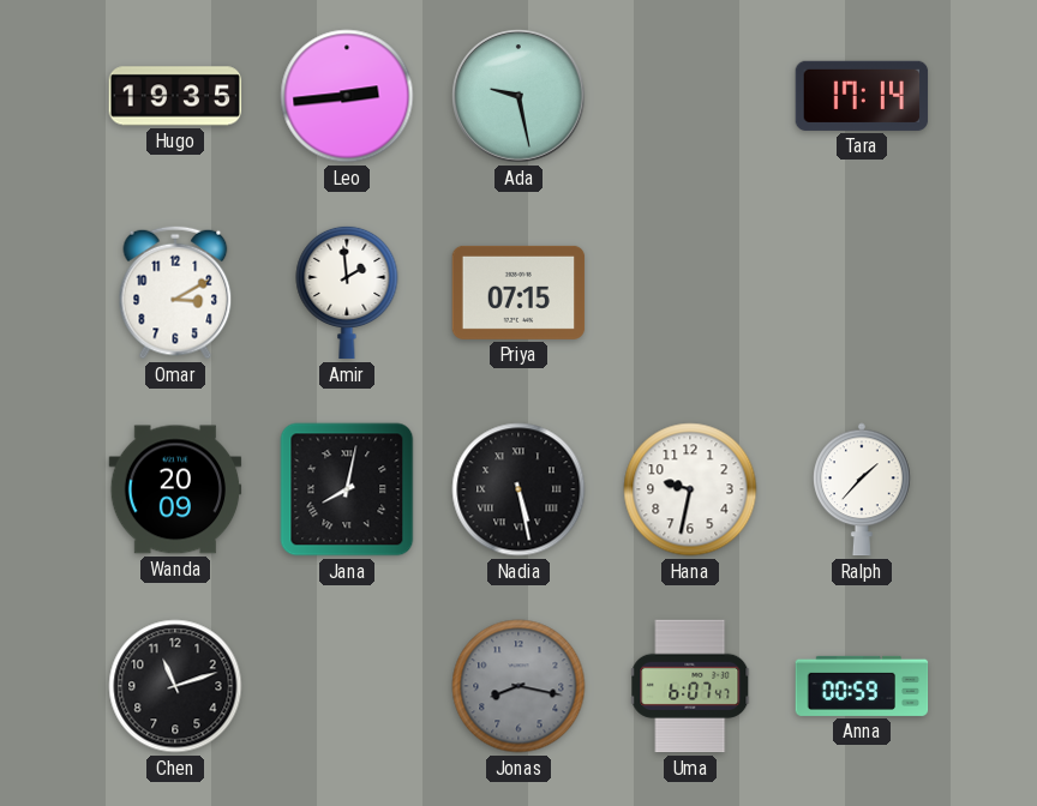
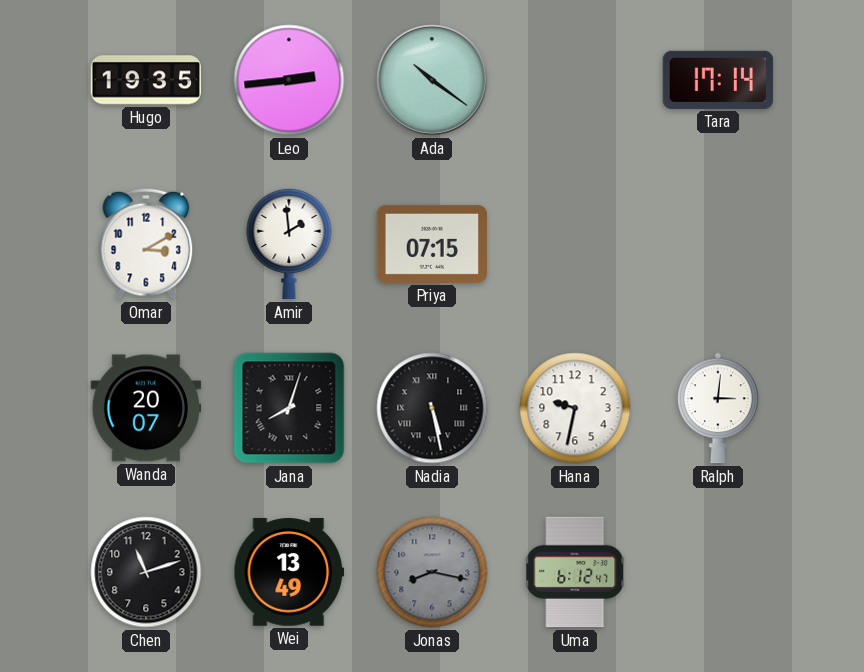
Ada: 9:28 -> 10:21 (432, 80)
Wanda: 20:09 -> 20:07 (146, 408)
Jana: 8:02 -> 8:03 (289, 408)
Ralph: 1:37 -> 3:01 (718, 408)
Wei: none -> 13:49 (289, 572)
Uma: 6:07 -> 6:12 (576, 572)
Anna: 00:59 -> none (862, 686)
